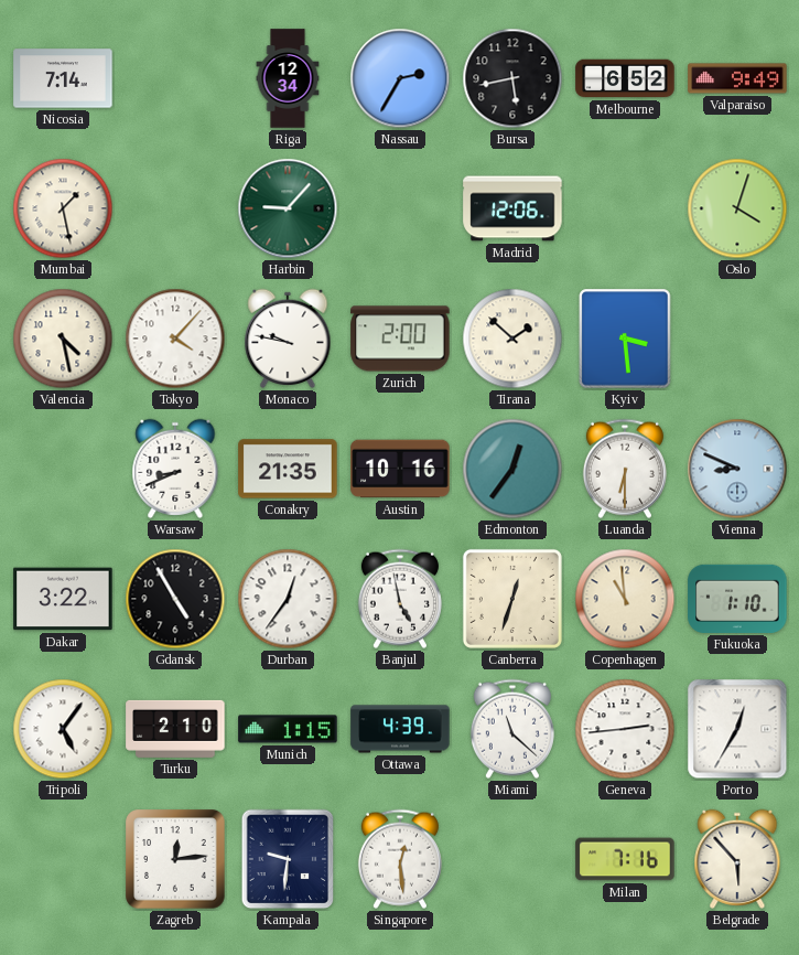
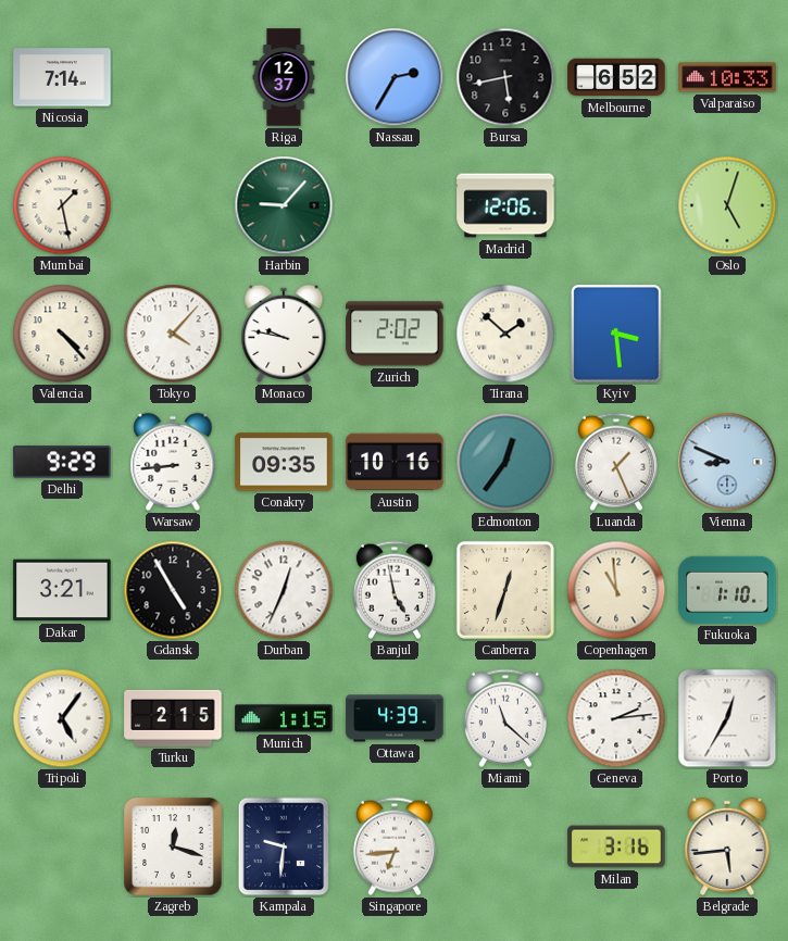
Riga: 12:34 -> 12:37 (284, 77)
Valparaiso: 9:49 -> 10:33 (727, 77)
Oslo: 4:03 -> 5:03 (727, 205)
Valencia: 4:28 -> 4:23 (62, 334)
Zurich: 2:00 -> 2:02 (395, 334)
Delhi: none -> 9:29 (62, 462)
Warsaw: 8:41 -> 8:44 (173, 462)
Conakry: 21:35 -> 09:35 (284, 462)
Luanda: 6:30 -> 1:26 (616, 462)
Dakar: 3:22 -> 3:21 (62, 590)
Durban: 12:36 -> 12:34 (284, 590)
Turku: 2:10 -> 2:15 (173, 718)
Geneva: 2:44 -> 2:14 (616, 718)
Zagreb: 12:14 -> 12:18 (173, 846)
Singapore: 12:29 -> 6:44 (395, 846)
Milan: 7:16 -> 3:16 (616, 846)
Belgrade: 5:53 -> 5:44 (727, 846)
